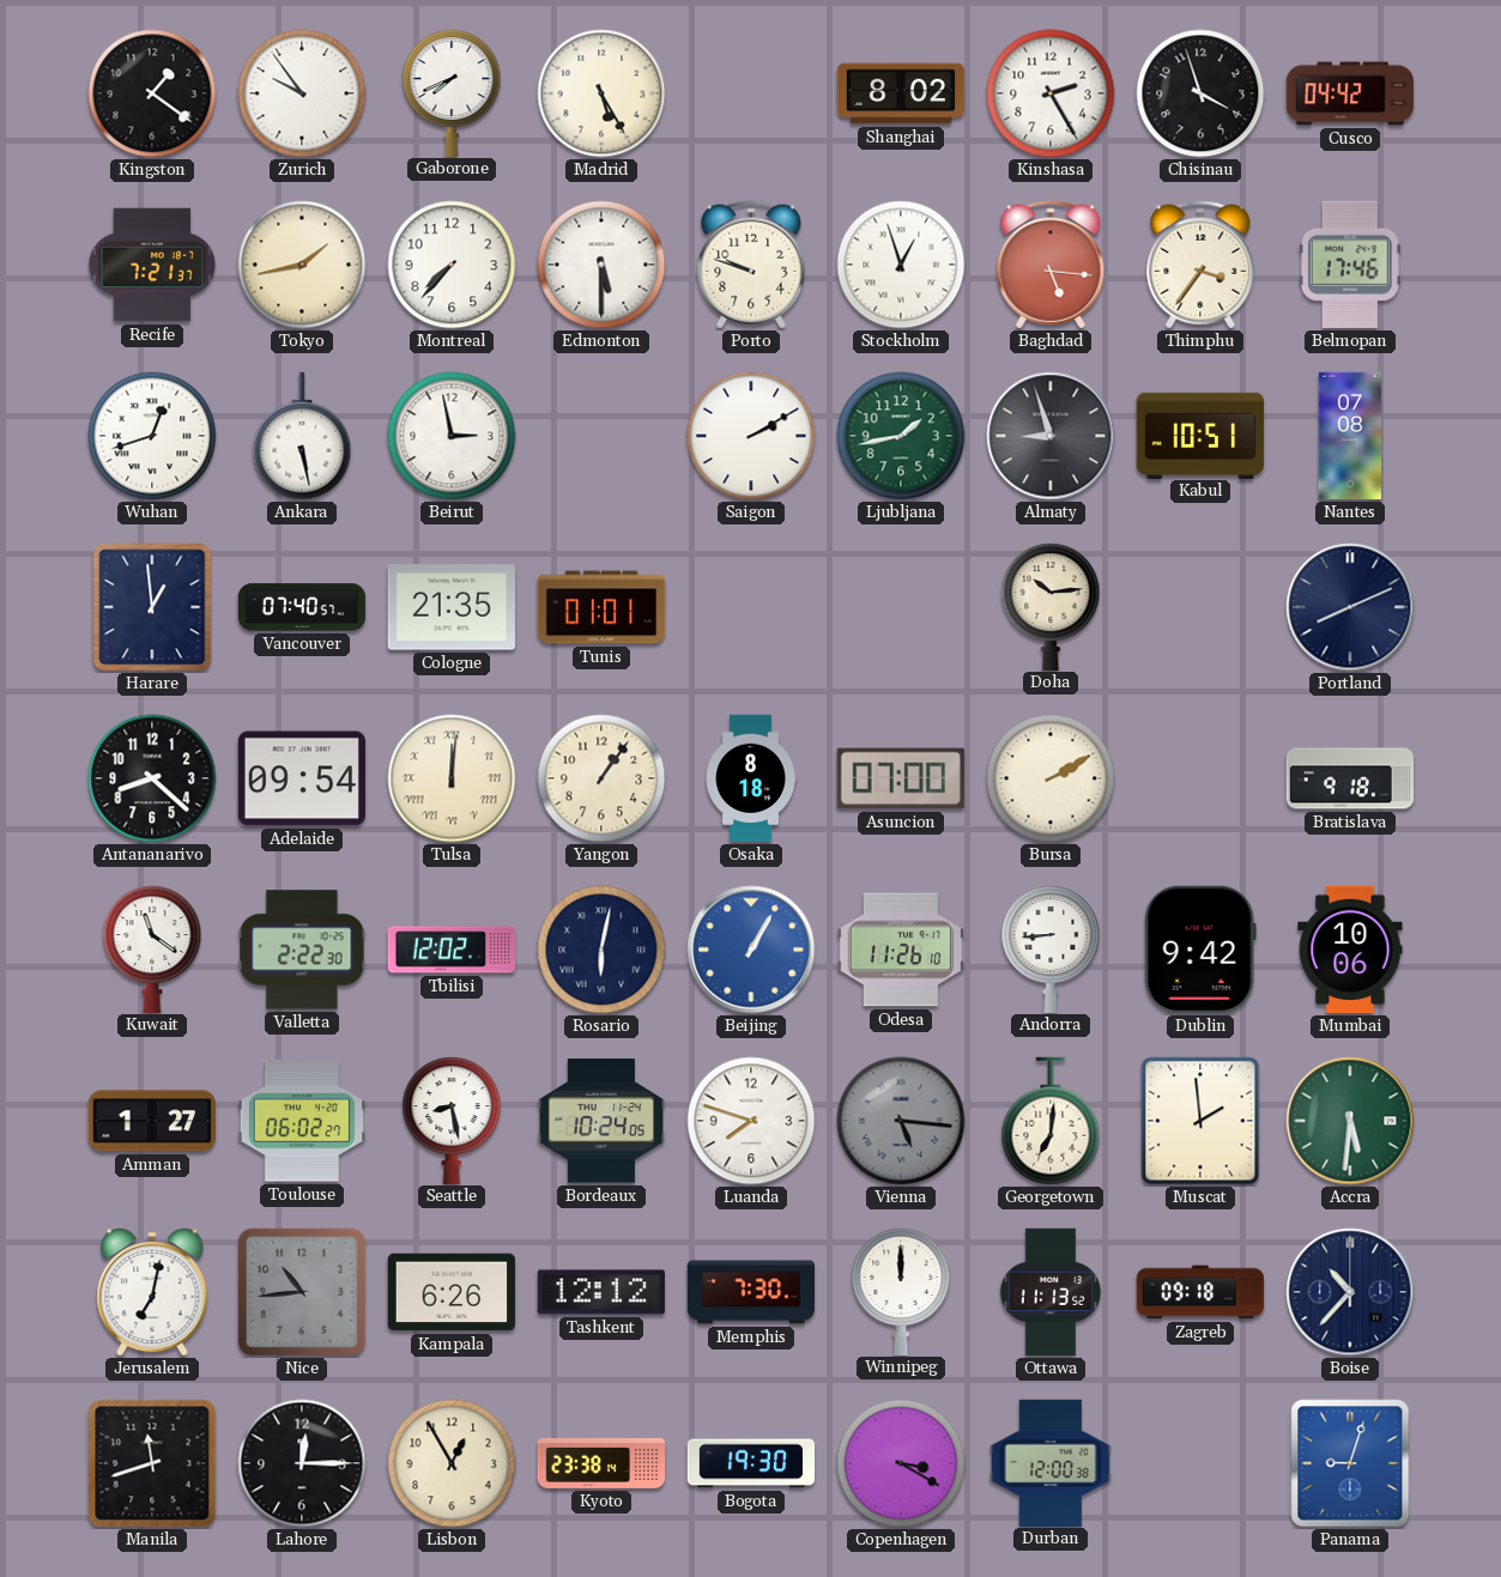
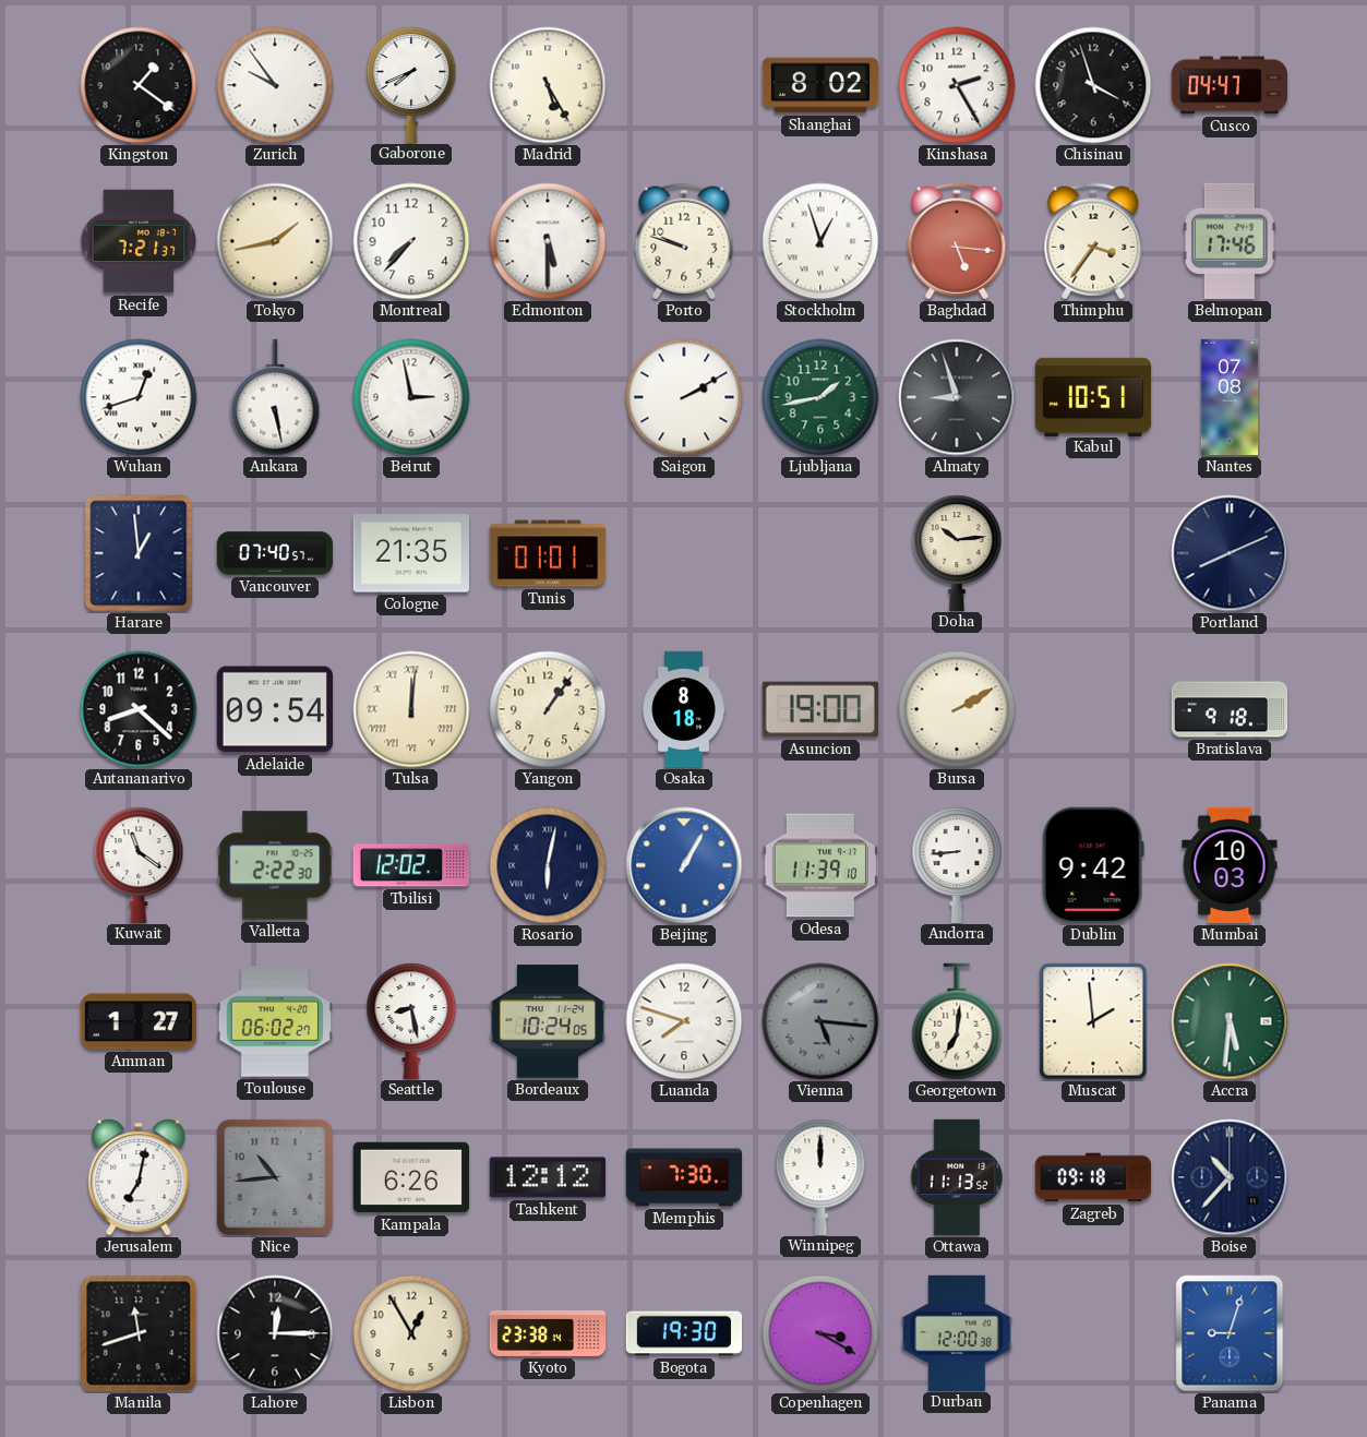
Cusco: 04:42 -> 04:47 (1230, 85)
Asuncion: 07:00 -> 19:00 (820, 709)
Odesa: 11:26 -> 11:39 (820, 865)
Mumbai: 10:06 -> 10:03 (1230, 865)
